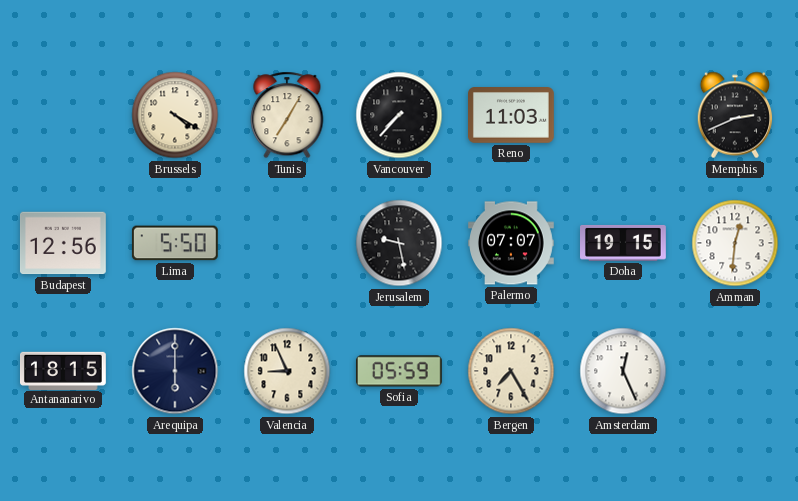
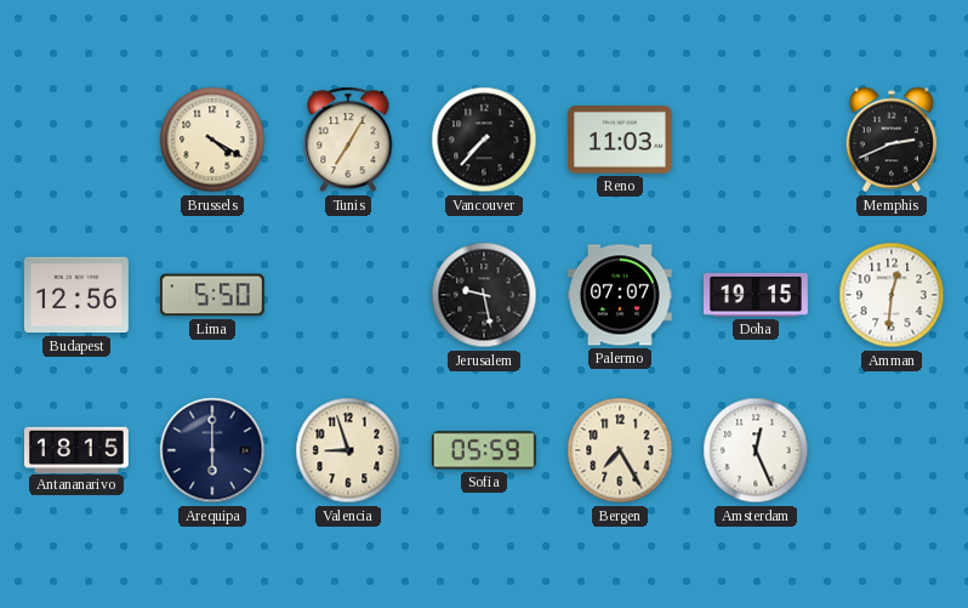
Valencia: 8:56 -> 8:57 (348, 450)
